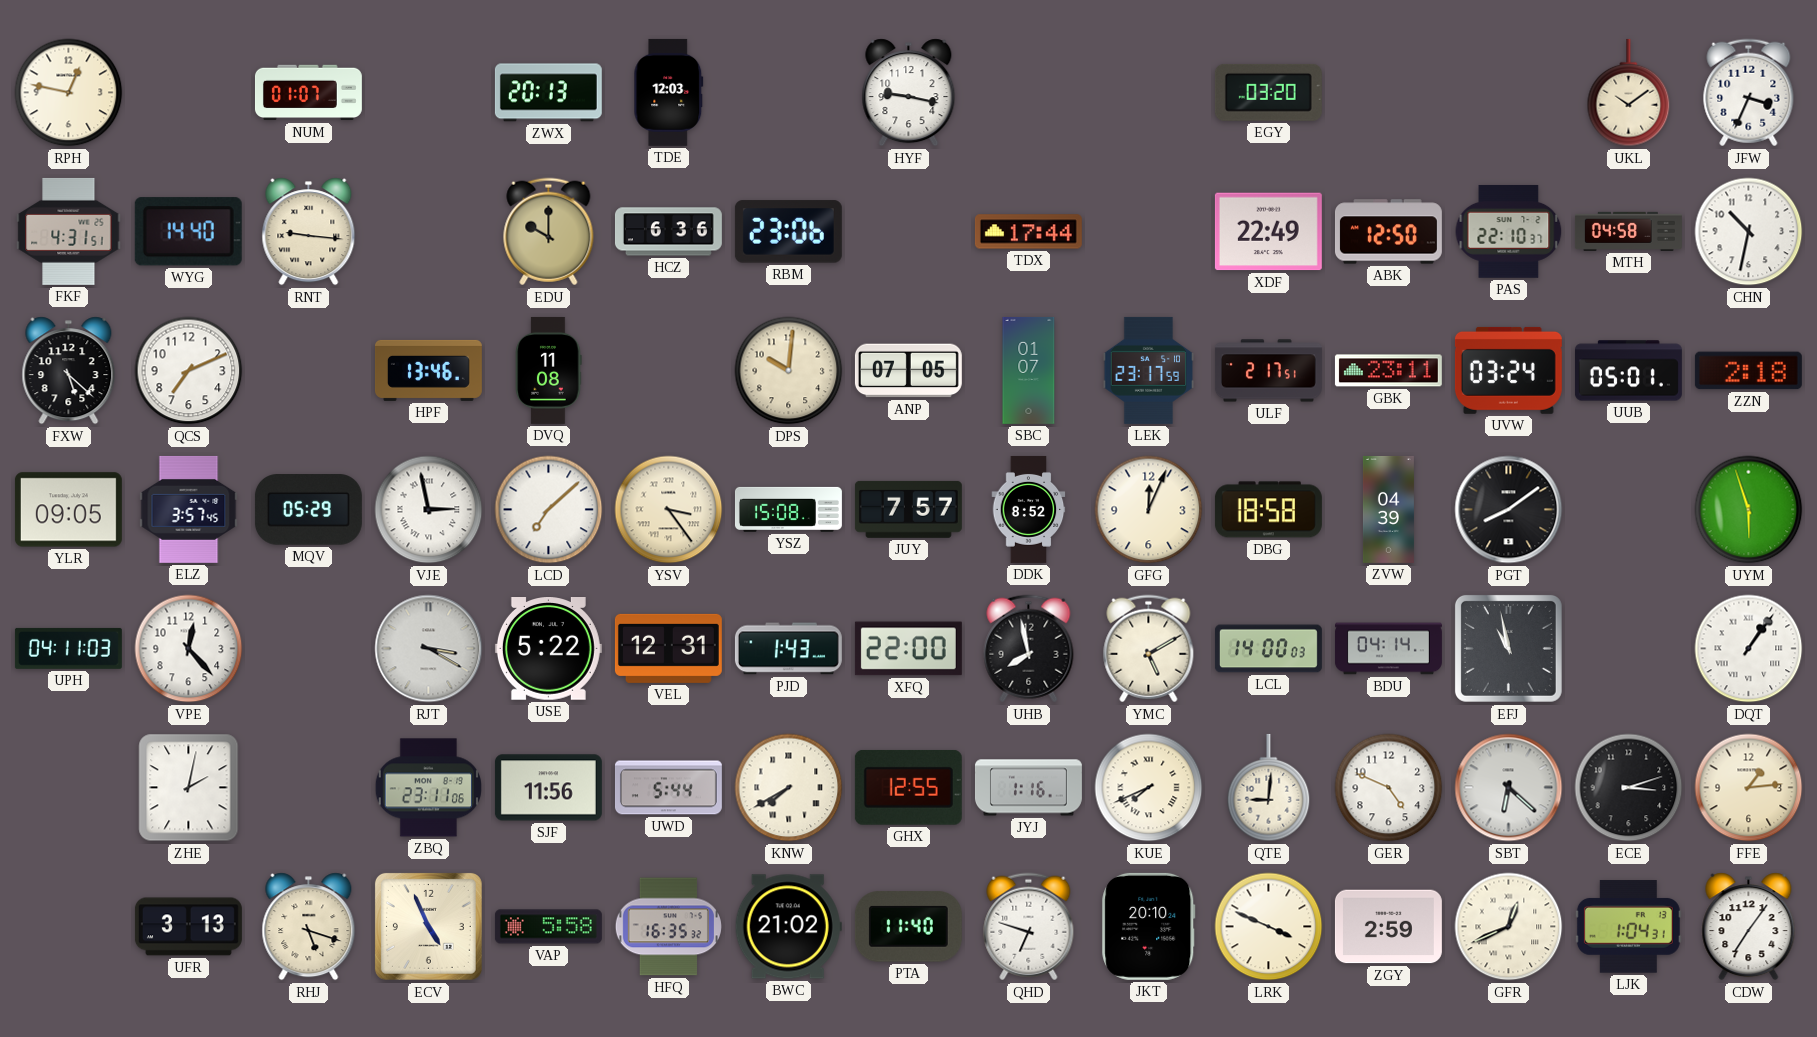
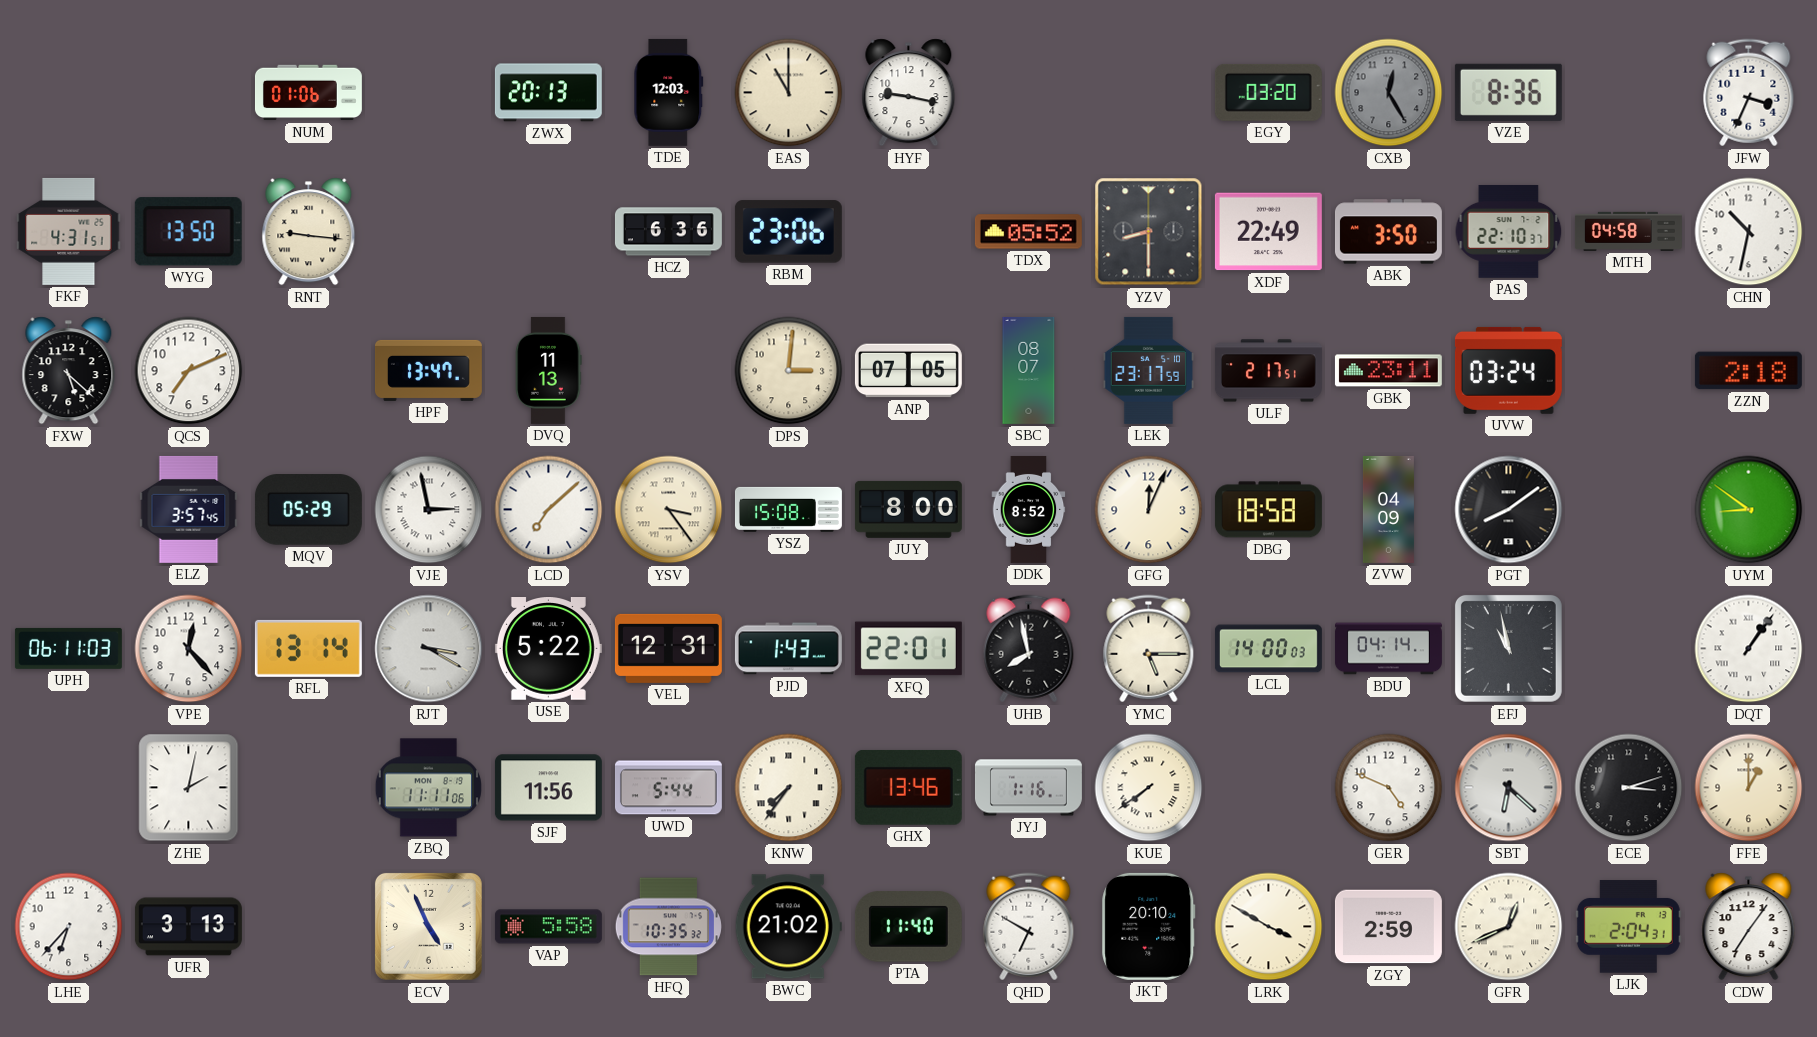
RPH: 12:47 -> none (69, 93)
NUM: 01:07 -> 01:06 (308, 93)
EAS: none -> 11:00 (789, 93)
CXB: none -> 12:25 (1389, 93)
VZE: none -> 8:36 (1508, 92)
UKL: 10:09 -> none (1629, 93)
WYG: 14:40 -> 13:50 (188, 232)
EDU: 10:00 -> none (549, 232)
TDX: 17:44 -> 05:52 (1028, 232)
YZV: none -> 8:30 (1149, 232)
ABK: 12:50 -> 3:50 (1388, 232)
HPF: 13:46 -> 13:47 (428, 370)
DVQ: 11:08 -> 11:13 (549, 370)
DPS: 10:01 -> 3:01 (789, 371)
SBC: 01:07 -> 08:07 (1029, 370)
UUB: 05:01 -> none (1628, 371)
YLR: 09:05 -> none (68, 510)
JUY: 7:57 -> 8:00 (908, 509)
ZVW: 04:39 -> 04:09 (1388, 509)
UYM: 5:57 -> 8:51 (1749, 510)
UPH: 04:11 -> 06:11 (68, 648)
RFL: none -> 13:14 (308, 648)
XFQ: 22:00 -> 22:01 (908, 649)
YMC: 5:10 -> 5:15 (1149, 649)
ZBQ: 23:11 -> 11:11 (428, 788)
KNW: 7:40 -> 7:36 (789, 788)
GHX: 12:55 -> 13:46 (908, 787)
KUE: 7:41 -> 7:39 (1149, 788)
QTE: 9:01 -> none (1269, 788)
FFE: 1:14 -> 1:00 (1749, 788)
LHE: none -> 6:37 (69, 927)
RHJ: 5:18 -> none (309, 927)
HFQ: 16:35 -> 10:35 (668, 927)
QHD: 6:48 -> 6:50 (1029, 927)
LRK: 3:49 -> 3:50 (1269, 927)
LJK: 1:04 -> 2:04 (1628, 927)
